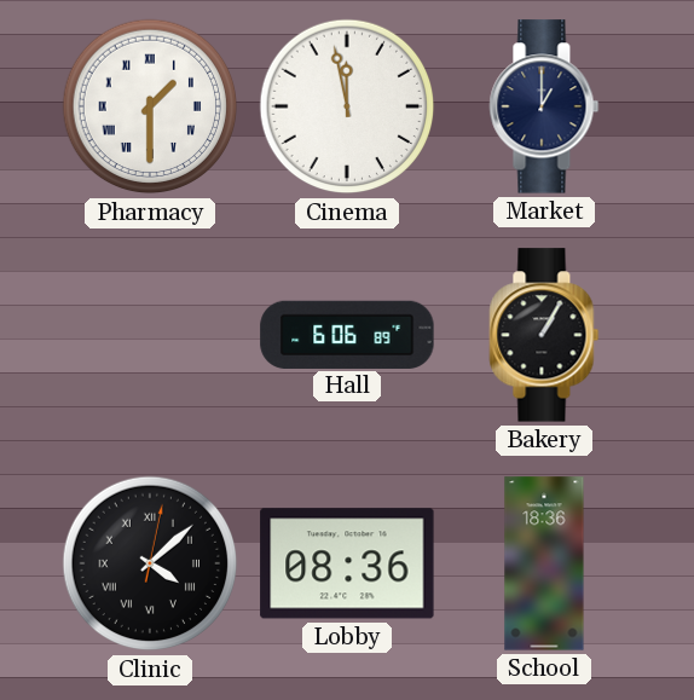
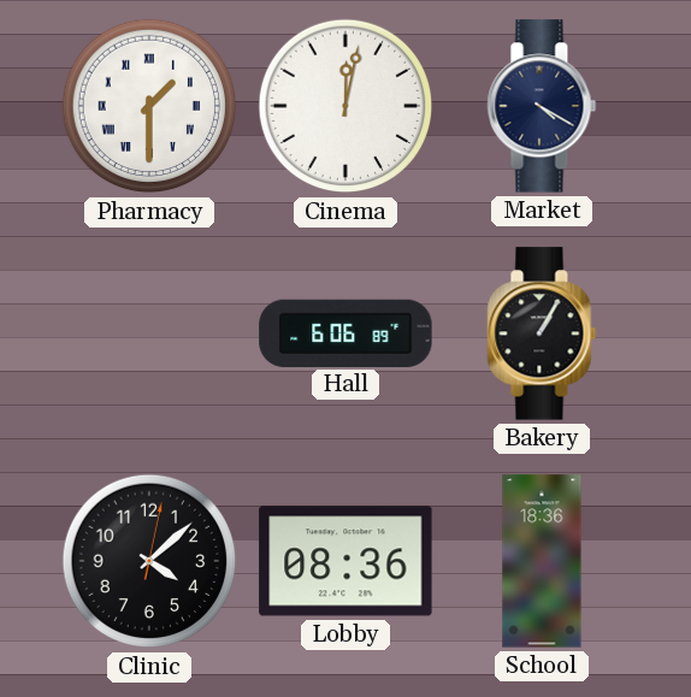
Cinema: 11:58 -> 12:02 (345, 106)
Market: 1:00 -> 4:20 (542, 106)
Clinic numerals: Roman -> Arabic (149, 561)
